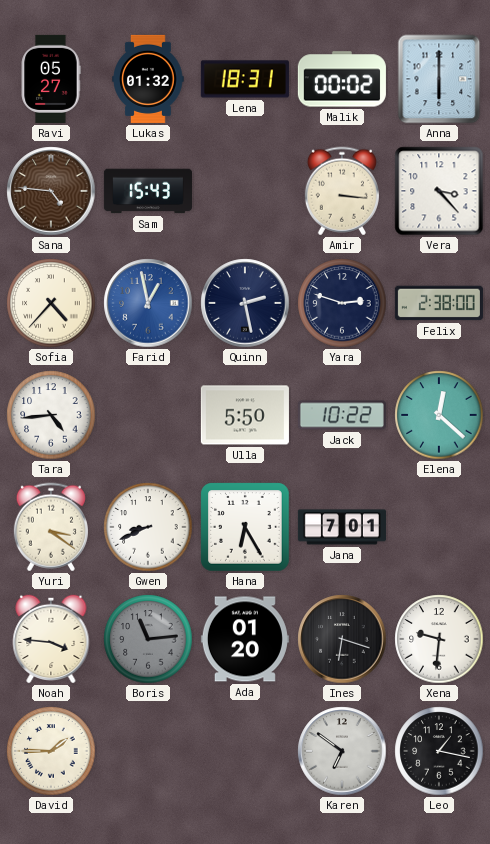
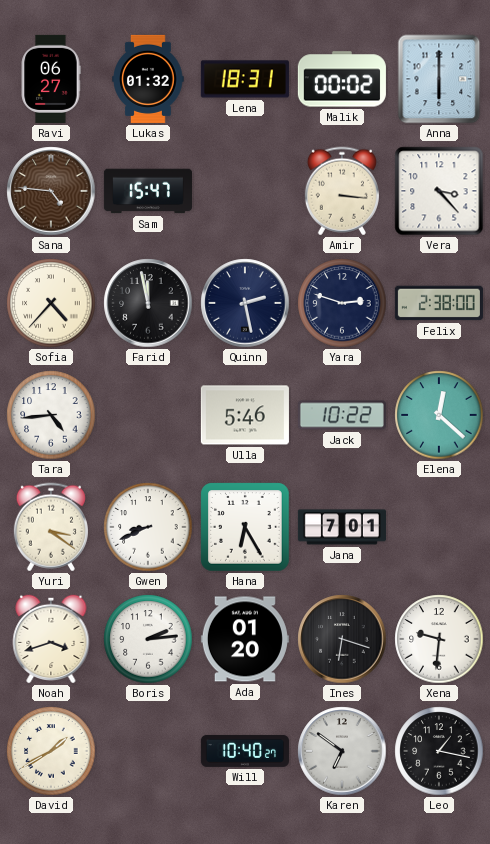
Ravi: 05:27 -> 06:27 (51, 79)
Sam: 15:43 -> 15:47 (148, 191)
Farid: 12:58 -> 11:58 (148, 303)
Farid dial: blue -> black (148, 303)
Ulla: 5:50 -> 5:46 (245, 415)
Noah: 3:46 -> 3:42 (51, 639)
Boris: 11:14 -> 2:14 (148, 639)
Boris dial: grey -> white (148, 639)
David: 1:45 -> 1:40 (51, 751)
Will: none -> 10:40 (245, 751)
